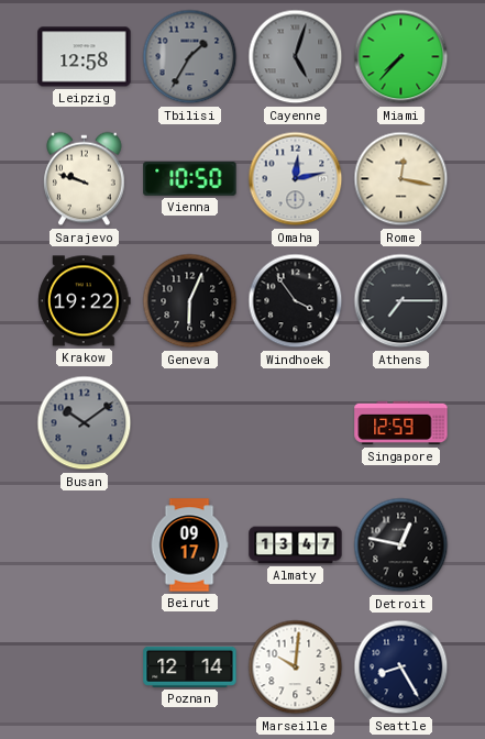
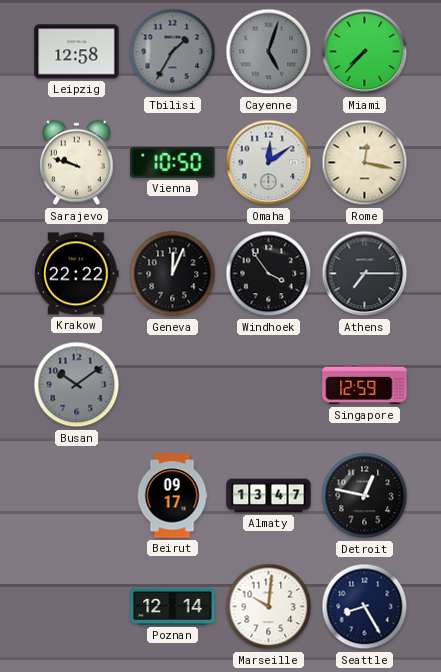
Omaha: 12:13 -> 12:09 (269, 163)
Krakow: 19:22 -> 22:22 (77, 274)
Geneva: 6:04 -> 12:04 (173, 274)
